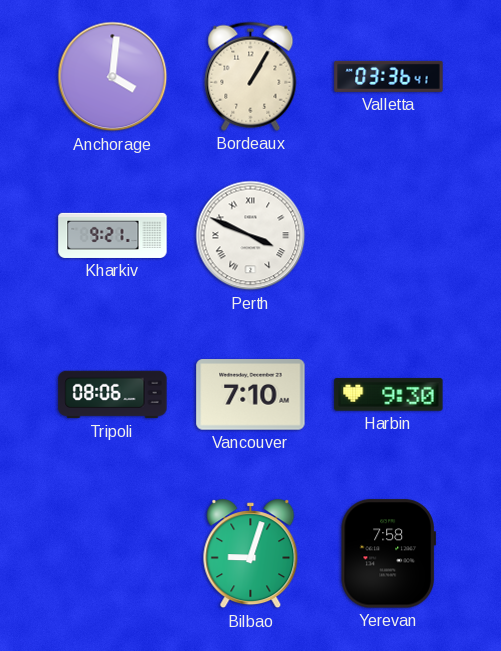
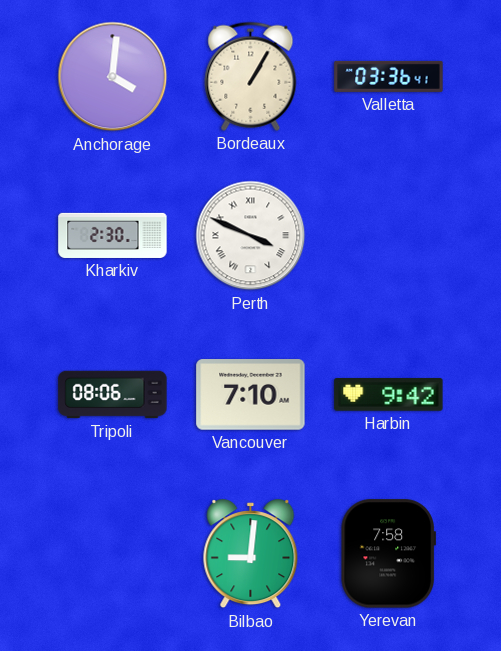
Kharkiv: 9:21 -> 2:30 (113, 235)
Harbin: 9:30 -> 9:42 (389, 395)
Bilbao: 9:03 -> 9:01 (251, 554)
